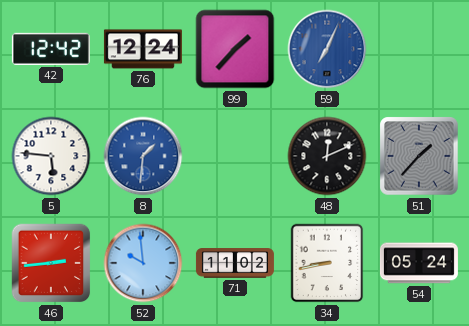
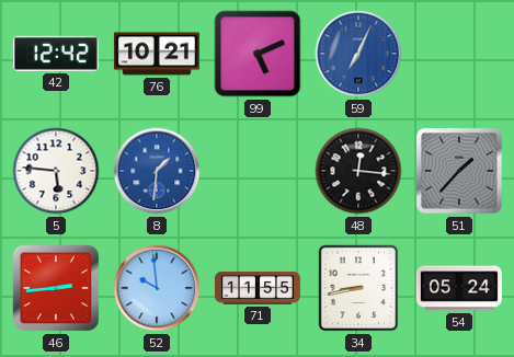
76: 12:24 -> 10:21 (157, 54)
99: 1:37 -> 5:11 (258, 54)
48: 12:11 -> 12:16 (358, 171)
71: 11:02 -> 11:55 (258, 288)
